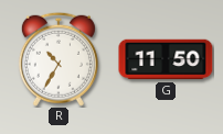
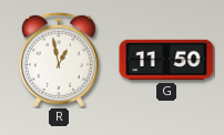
R: 10:35 -> 12:58 (59, 60)
